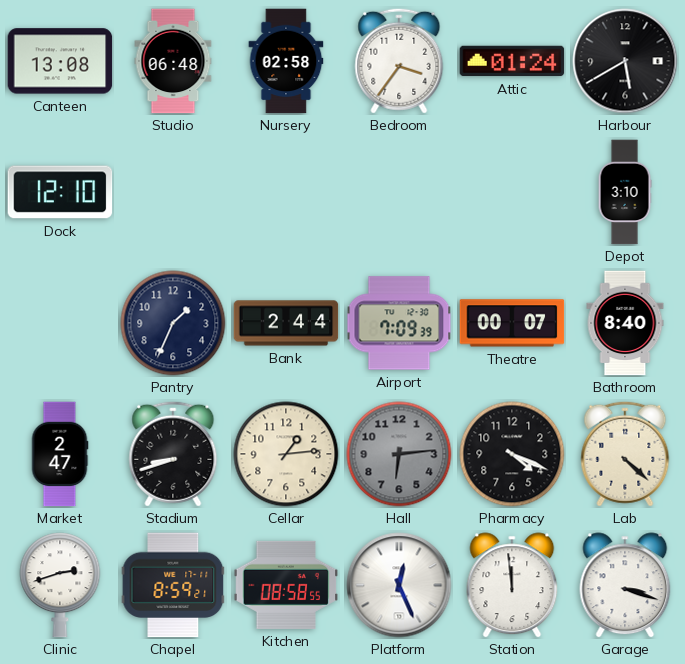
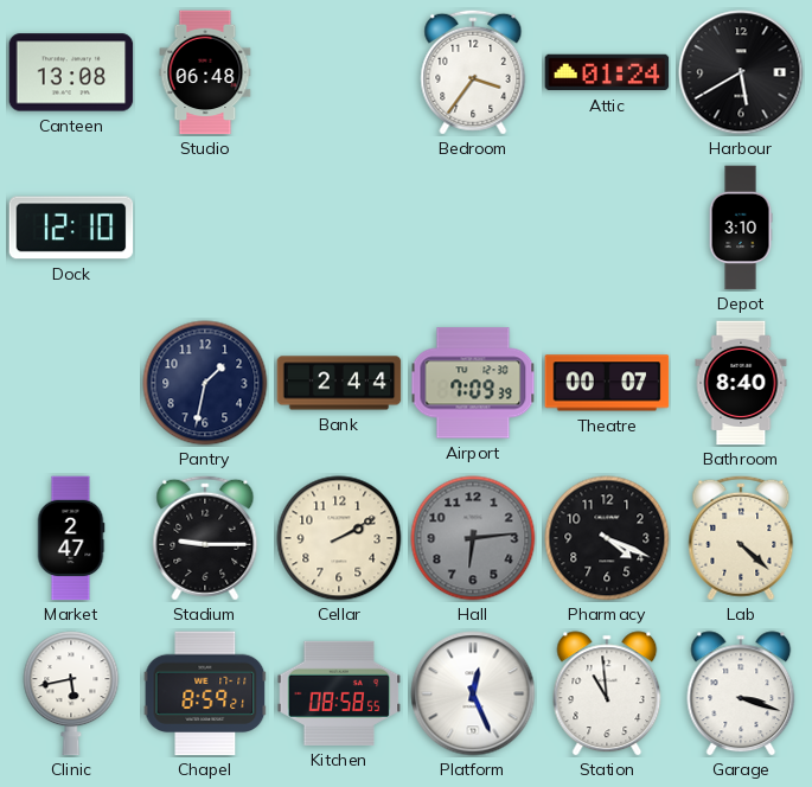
Nursery: 02:58 -> none (286, 61)
Pantry: 1:34 -> 1:32 (205, 383)
Stadium: 8:42 -> 9:15 (205, 538)
Cellar: 1:14 -> 2:10 (339, 538)
Clinic: 2:42 -> 5:43 (71, 693)
Station: 11:59 -> 10:59 (607, 693)
